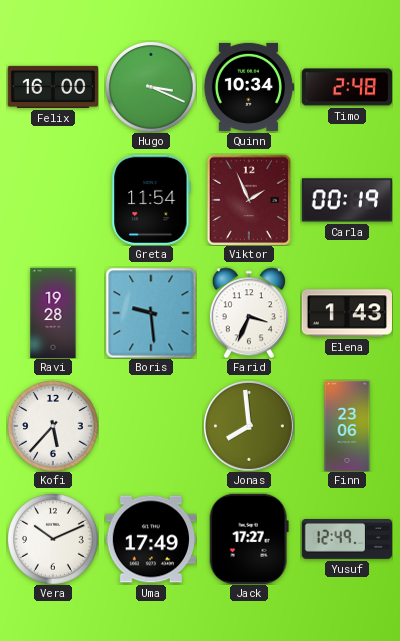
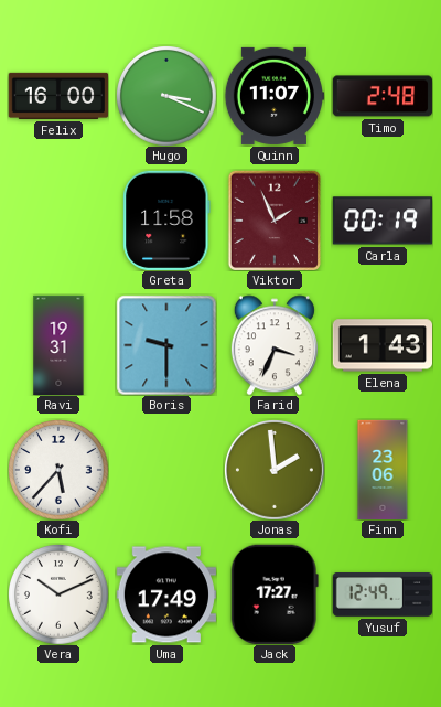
Quinn: 10:34 -> 11:07 (273, 96)
Greta: 11:54 -> 11:58 (166, 219)
Ravi: 19:28 -> 19:31 (58, 345)
Boris: 9:29 -> 9:30 (166, 345)
Jonas: 7:59 -> 1:59 (275, 470)
